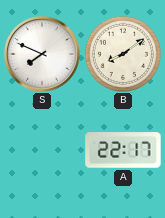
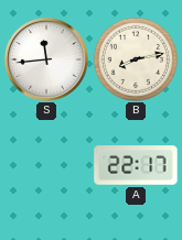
S: 7:49 -> 11:44 (46, 59)
B: 8:09 -> 8:13 (135, 58)
